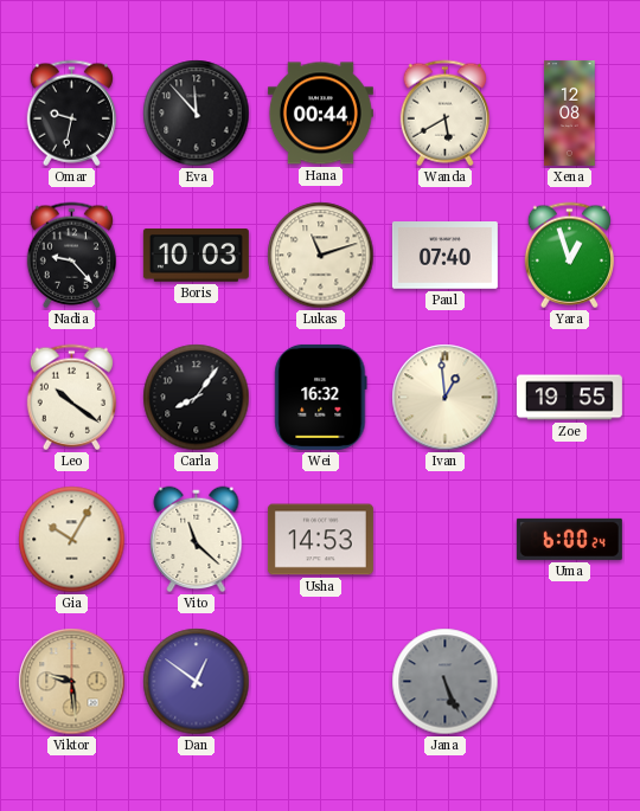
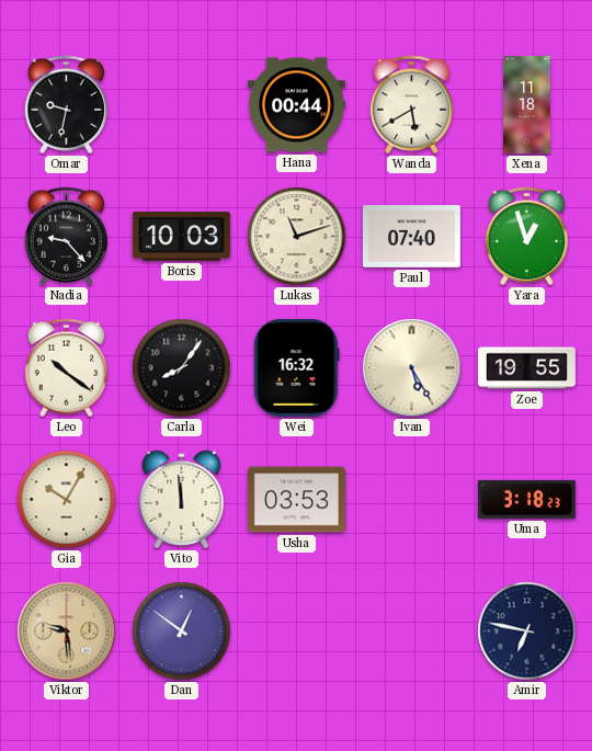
Eva: 11:53 -> none (197, 114)
Xena: 12:08 -> 11:18 (527, 104)
Ivan: 12:59 -> 5:25 (412, 368)
Vito: 11:22 -> 11:59 (182, 500)
Usha: 14:53 -> 03:53 (296, 500)
Uma: 6:00 -> 3:18 (526, 499)
Jana: 5:26 -> none (446, 682)
Amir: none -> 6:47 (527, 631)
